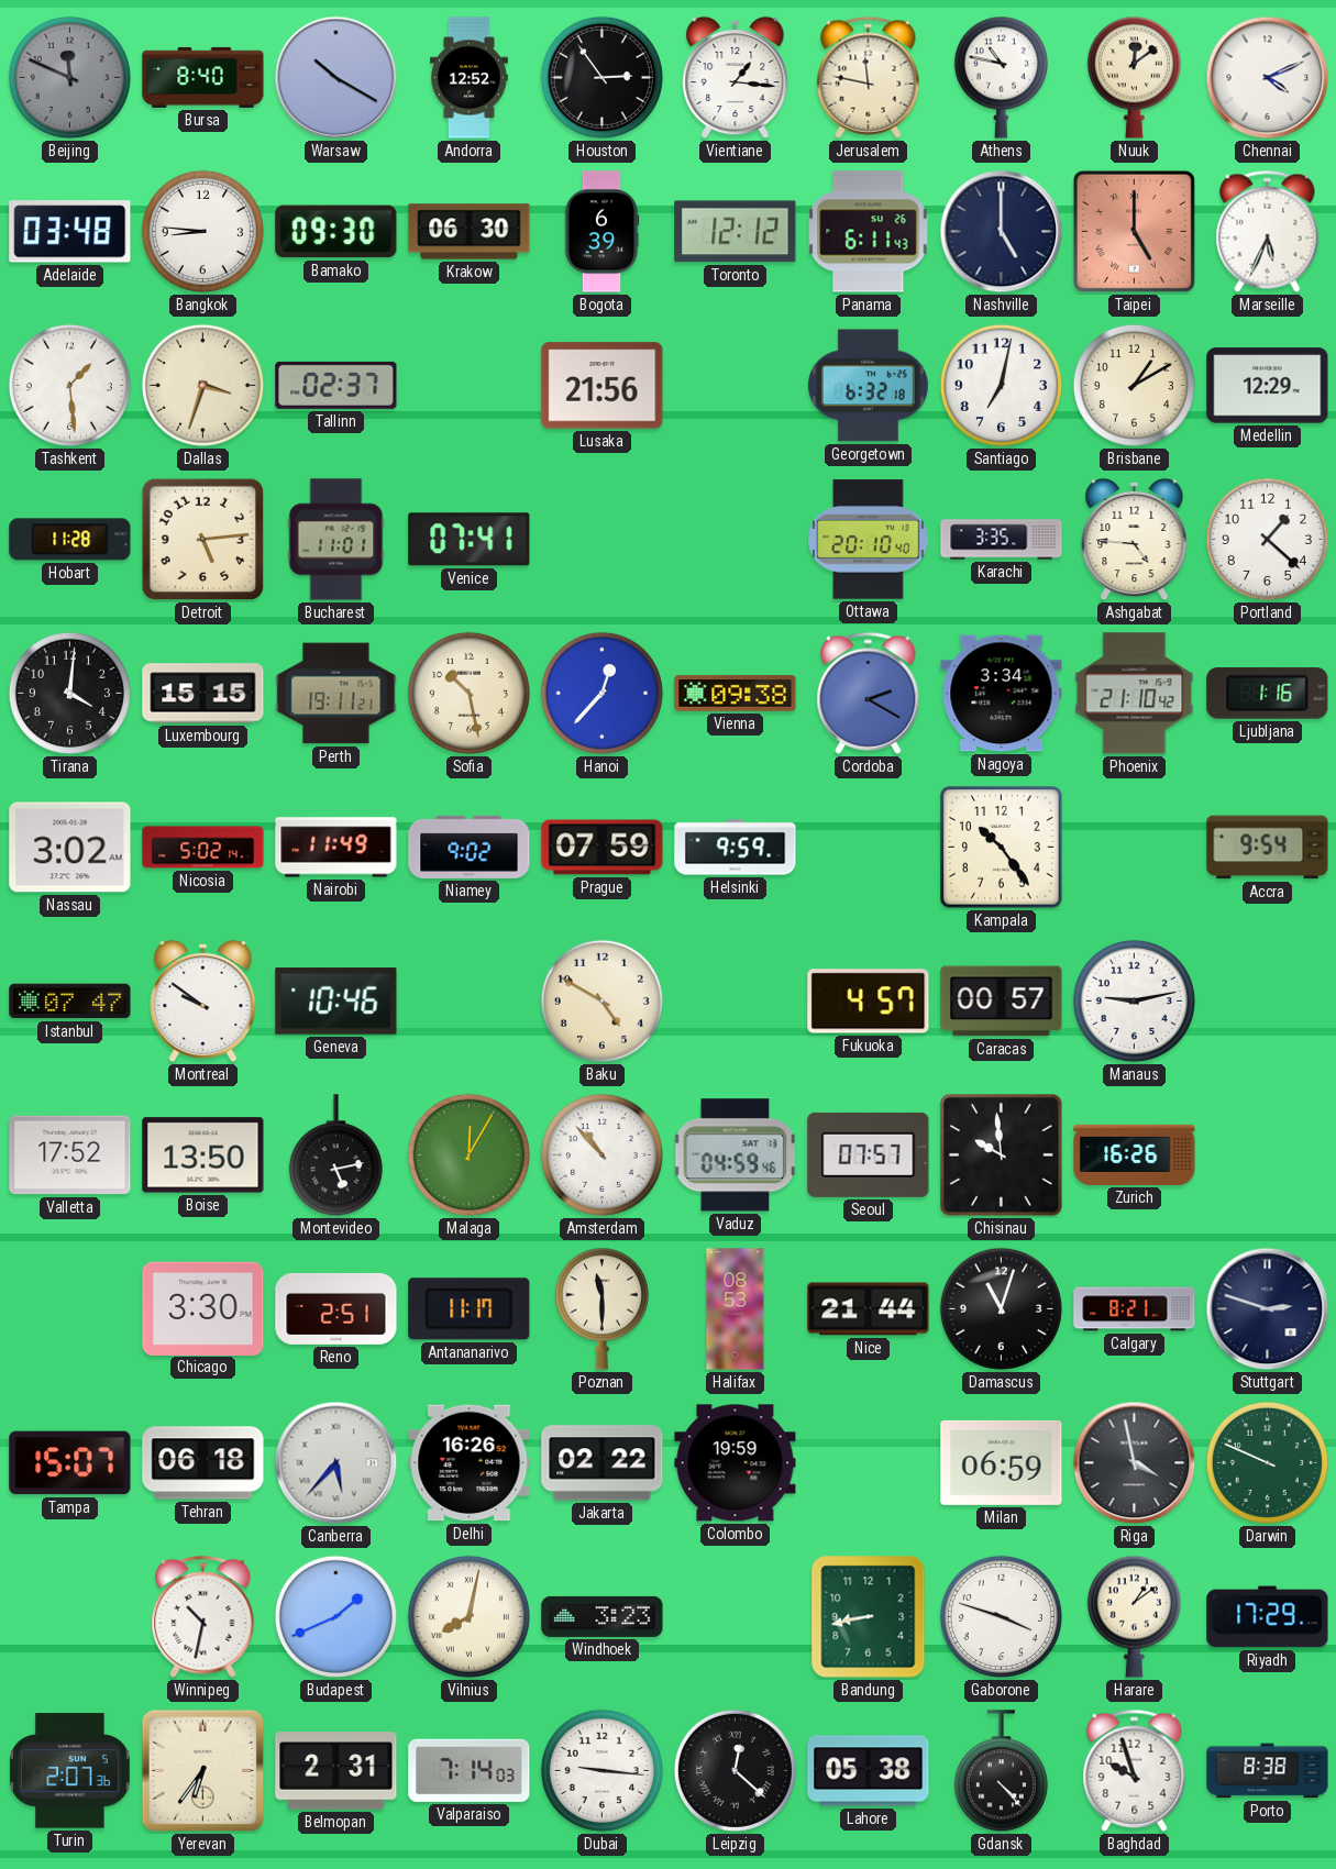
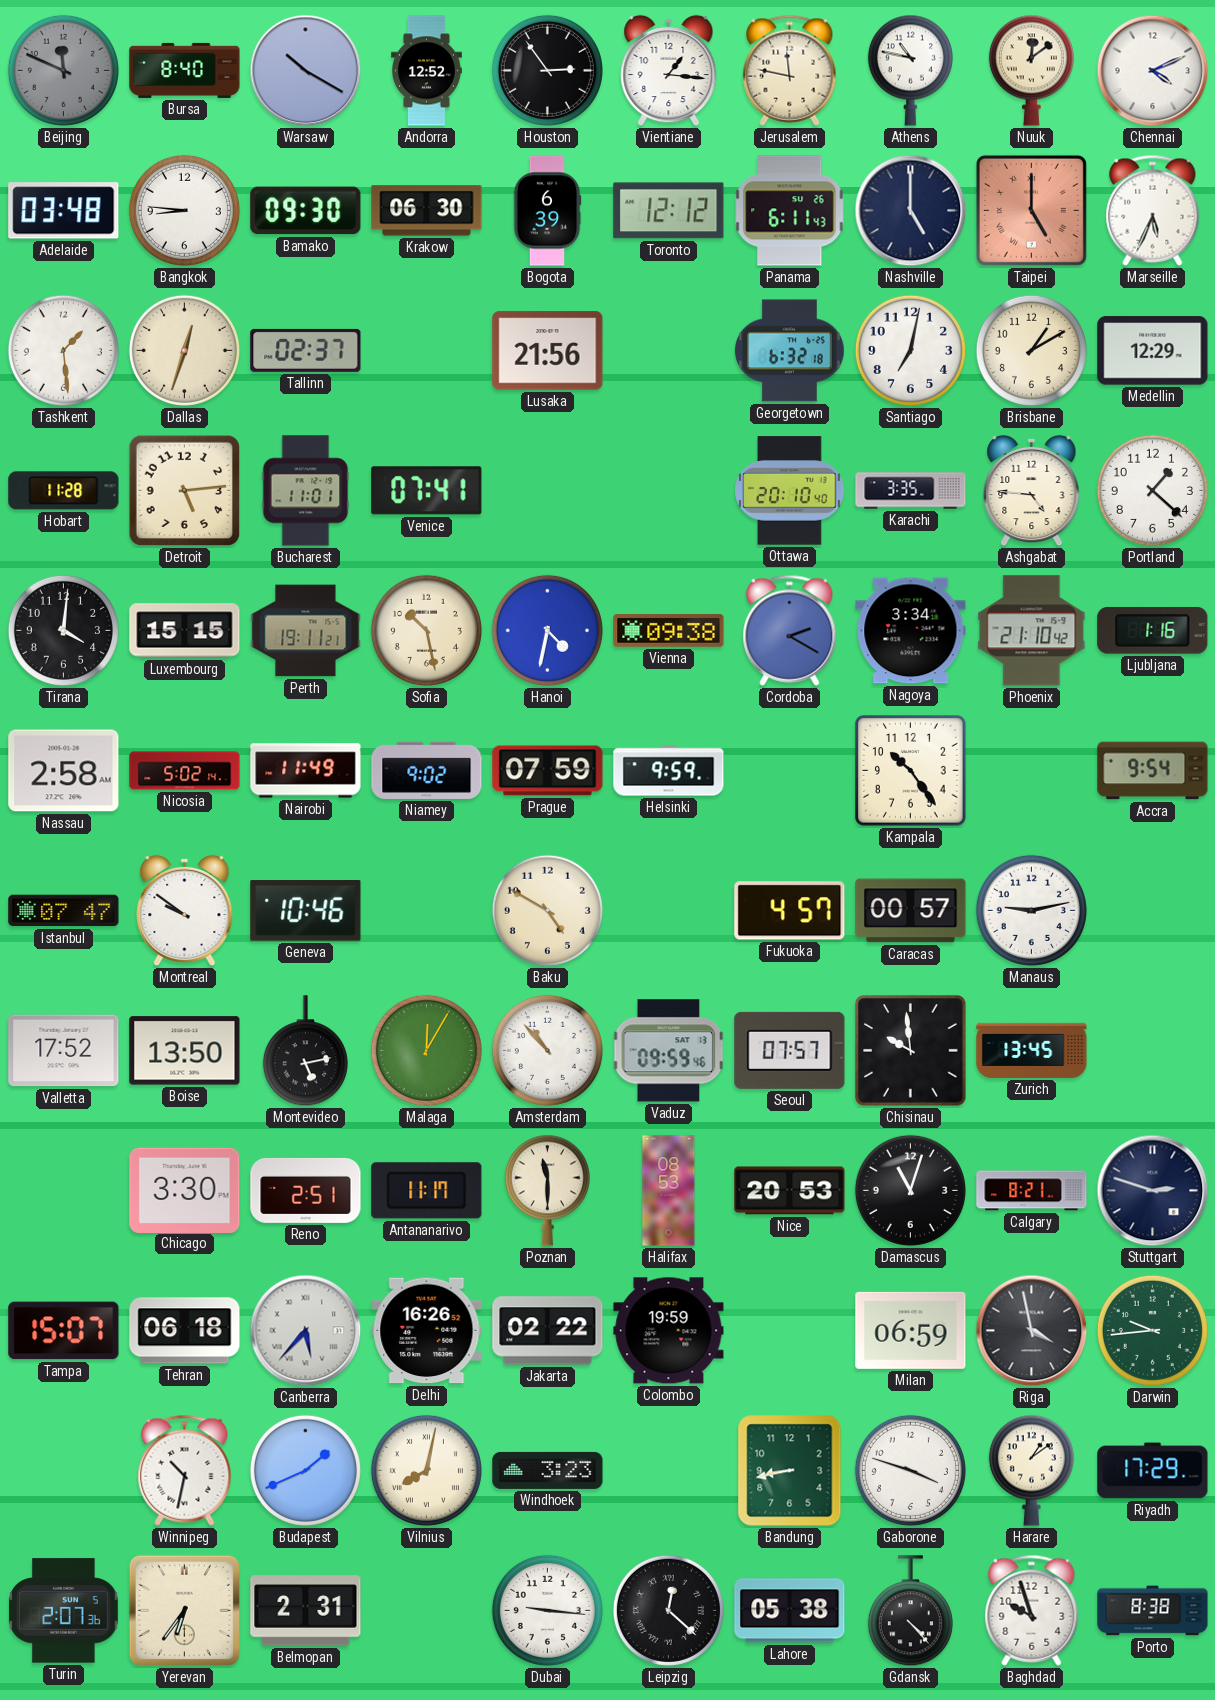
Dallas: 3:33 -> 12:33 (184, 350)
Hanoi: 12:37 -> 4:32 (547, 630)
Nassau: 3:02 -> 2:58 (64, 771)
Vaduz: 04:59 -> 09:59 (669, 1051)
Zurich: 16:26 -> 13:45 (1032, 1050)
Nice: 21:44 -> 20:53 (790, 1191)
Darwin: 9:49 -> 9:44 (1152, 1330)
Valparaiso: 7:14 -> none (470, 1770)
